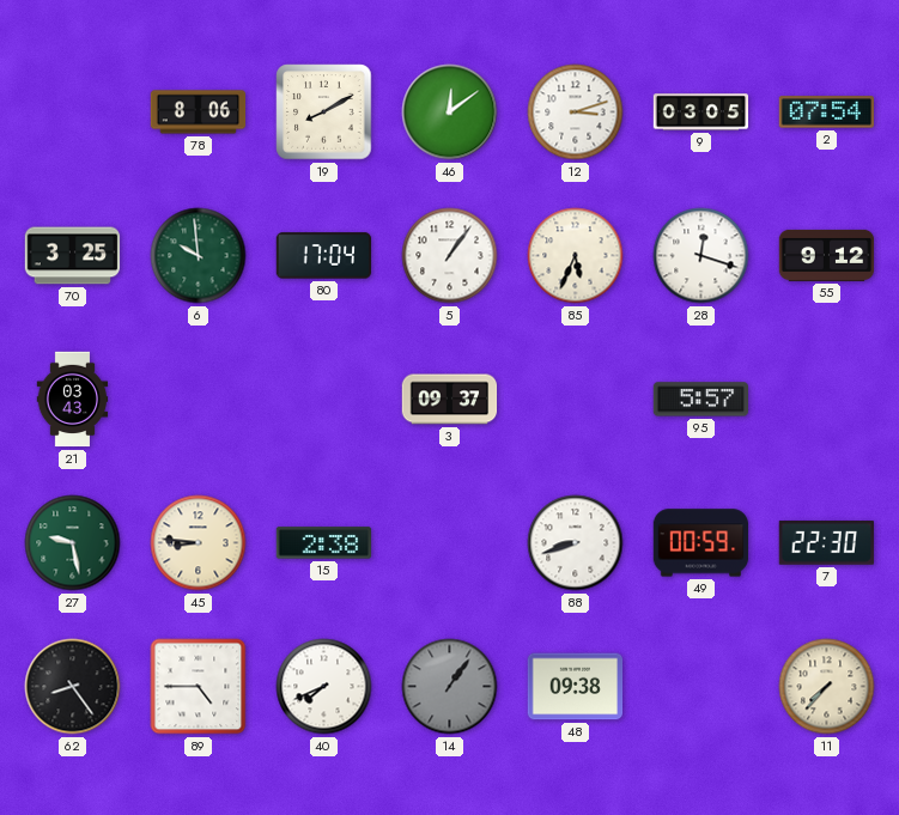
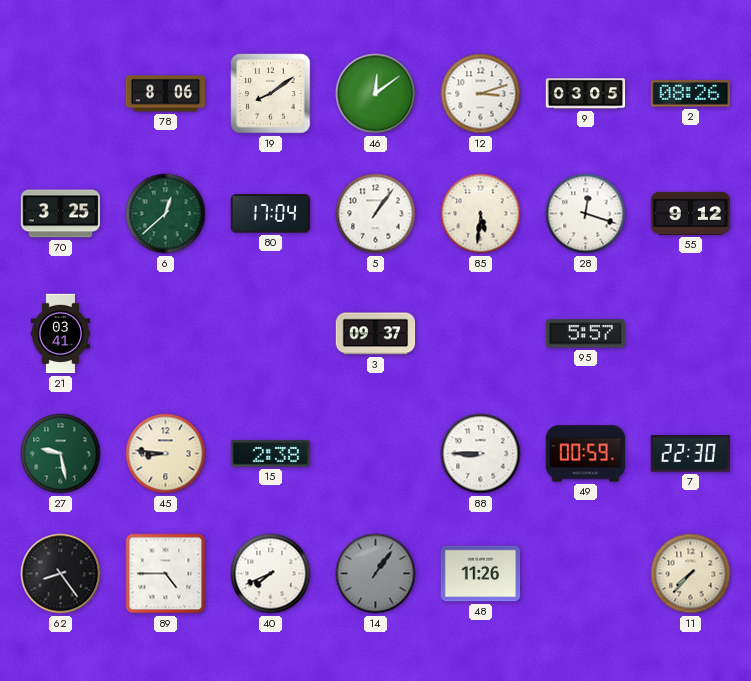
19: 8:10 -> 8:09 (271, 94)
2: 07:54 -> 08:26 (690, 94)
6: 9:59 -> 12:38 (166, 214)
85: 5:34 -> 5:31 (481, 214)
21: 03:43 -> 03:41 (61, 334)
88: 8:42 -> 8:45 (481, 454)
48: 09:38 -> 11:26 (481, 574)
